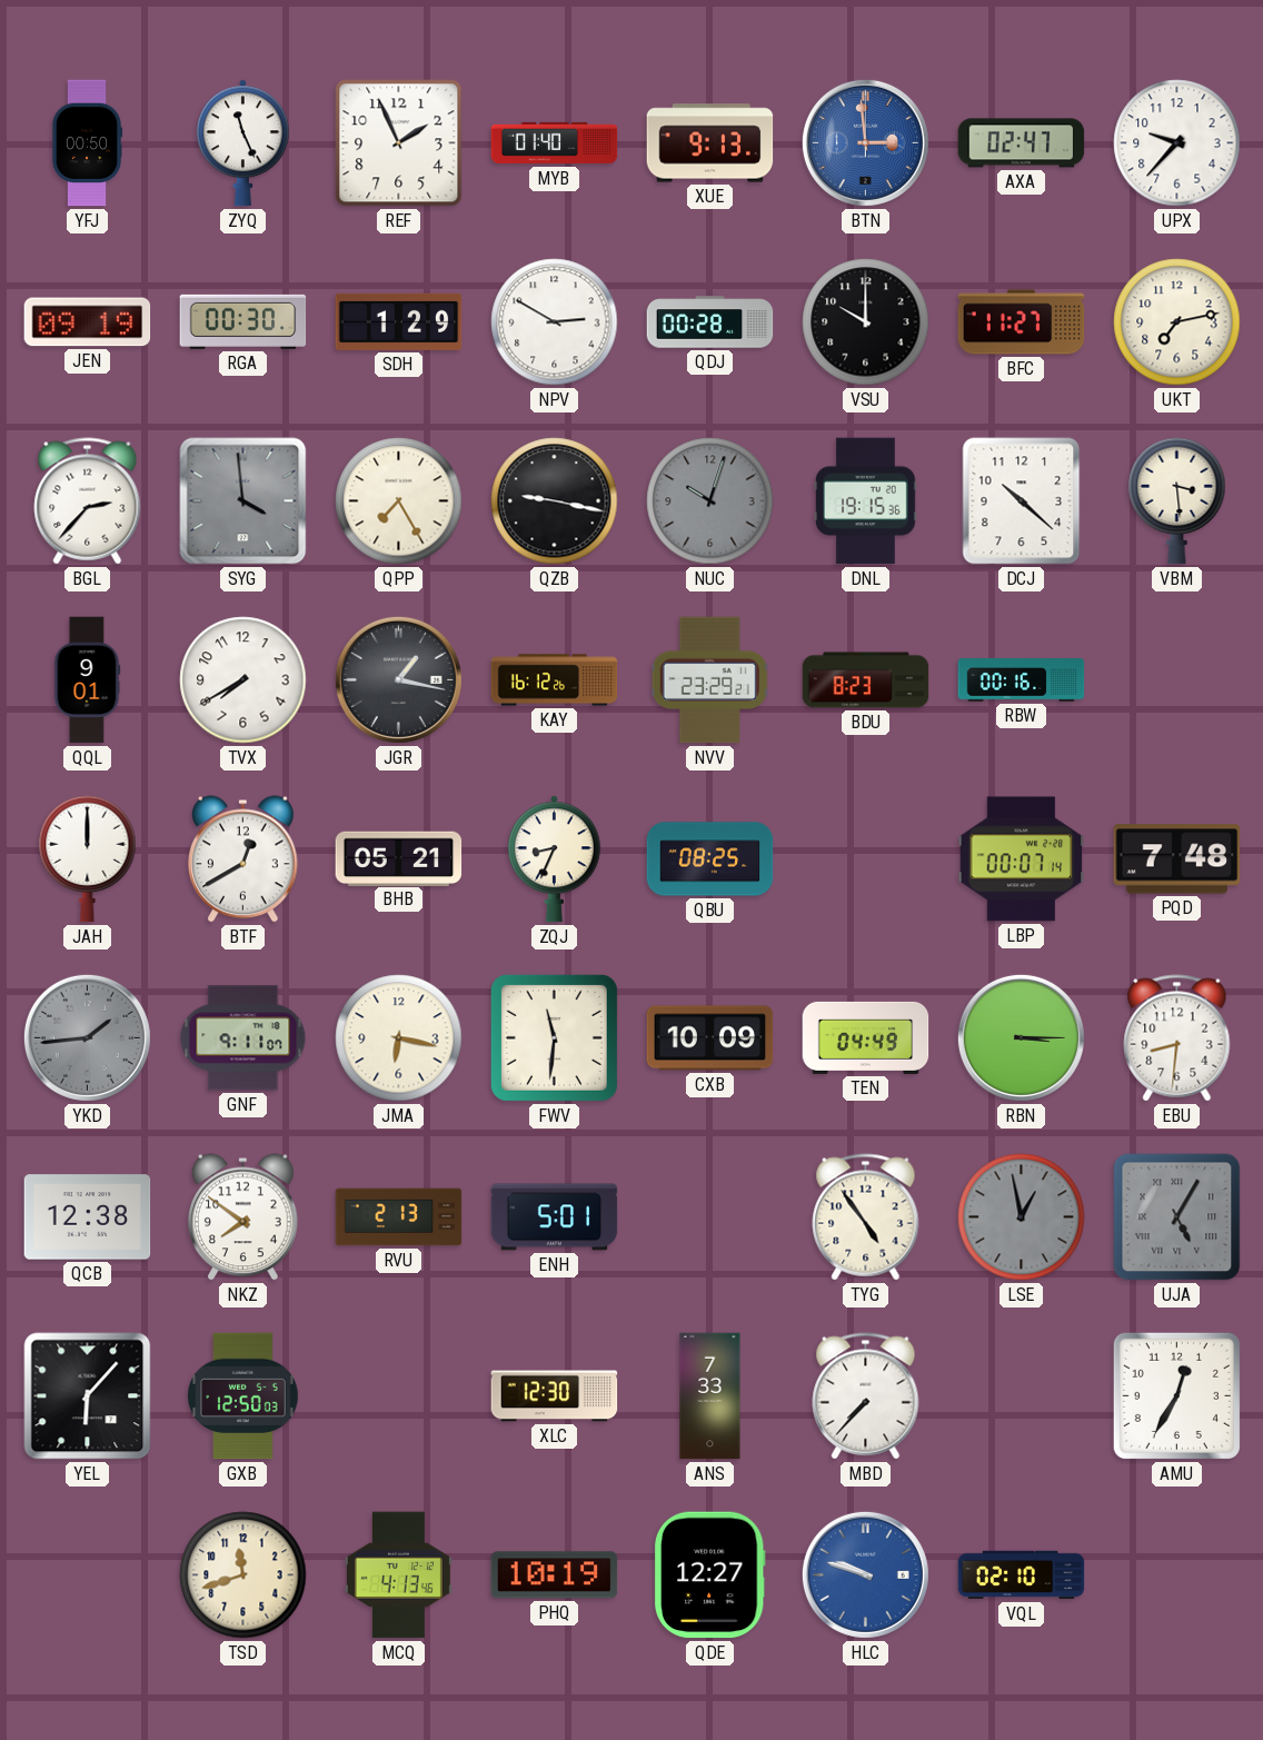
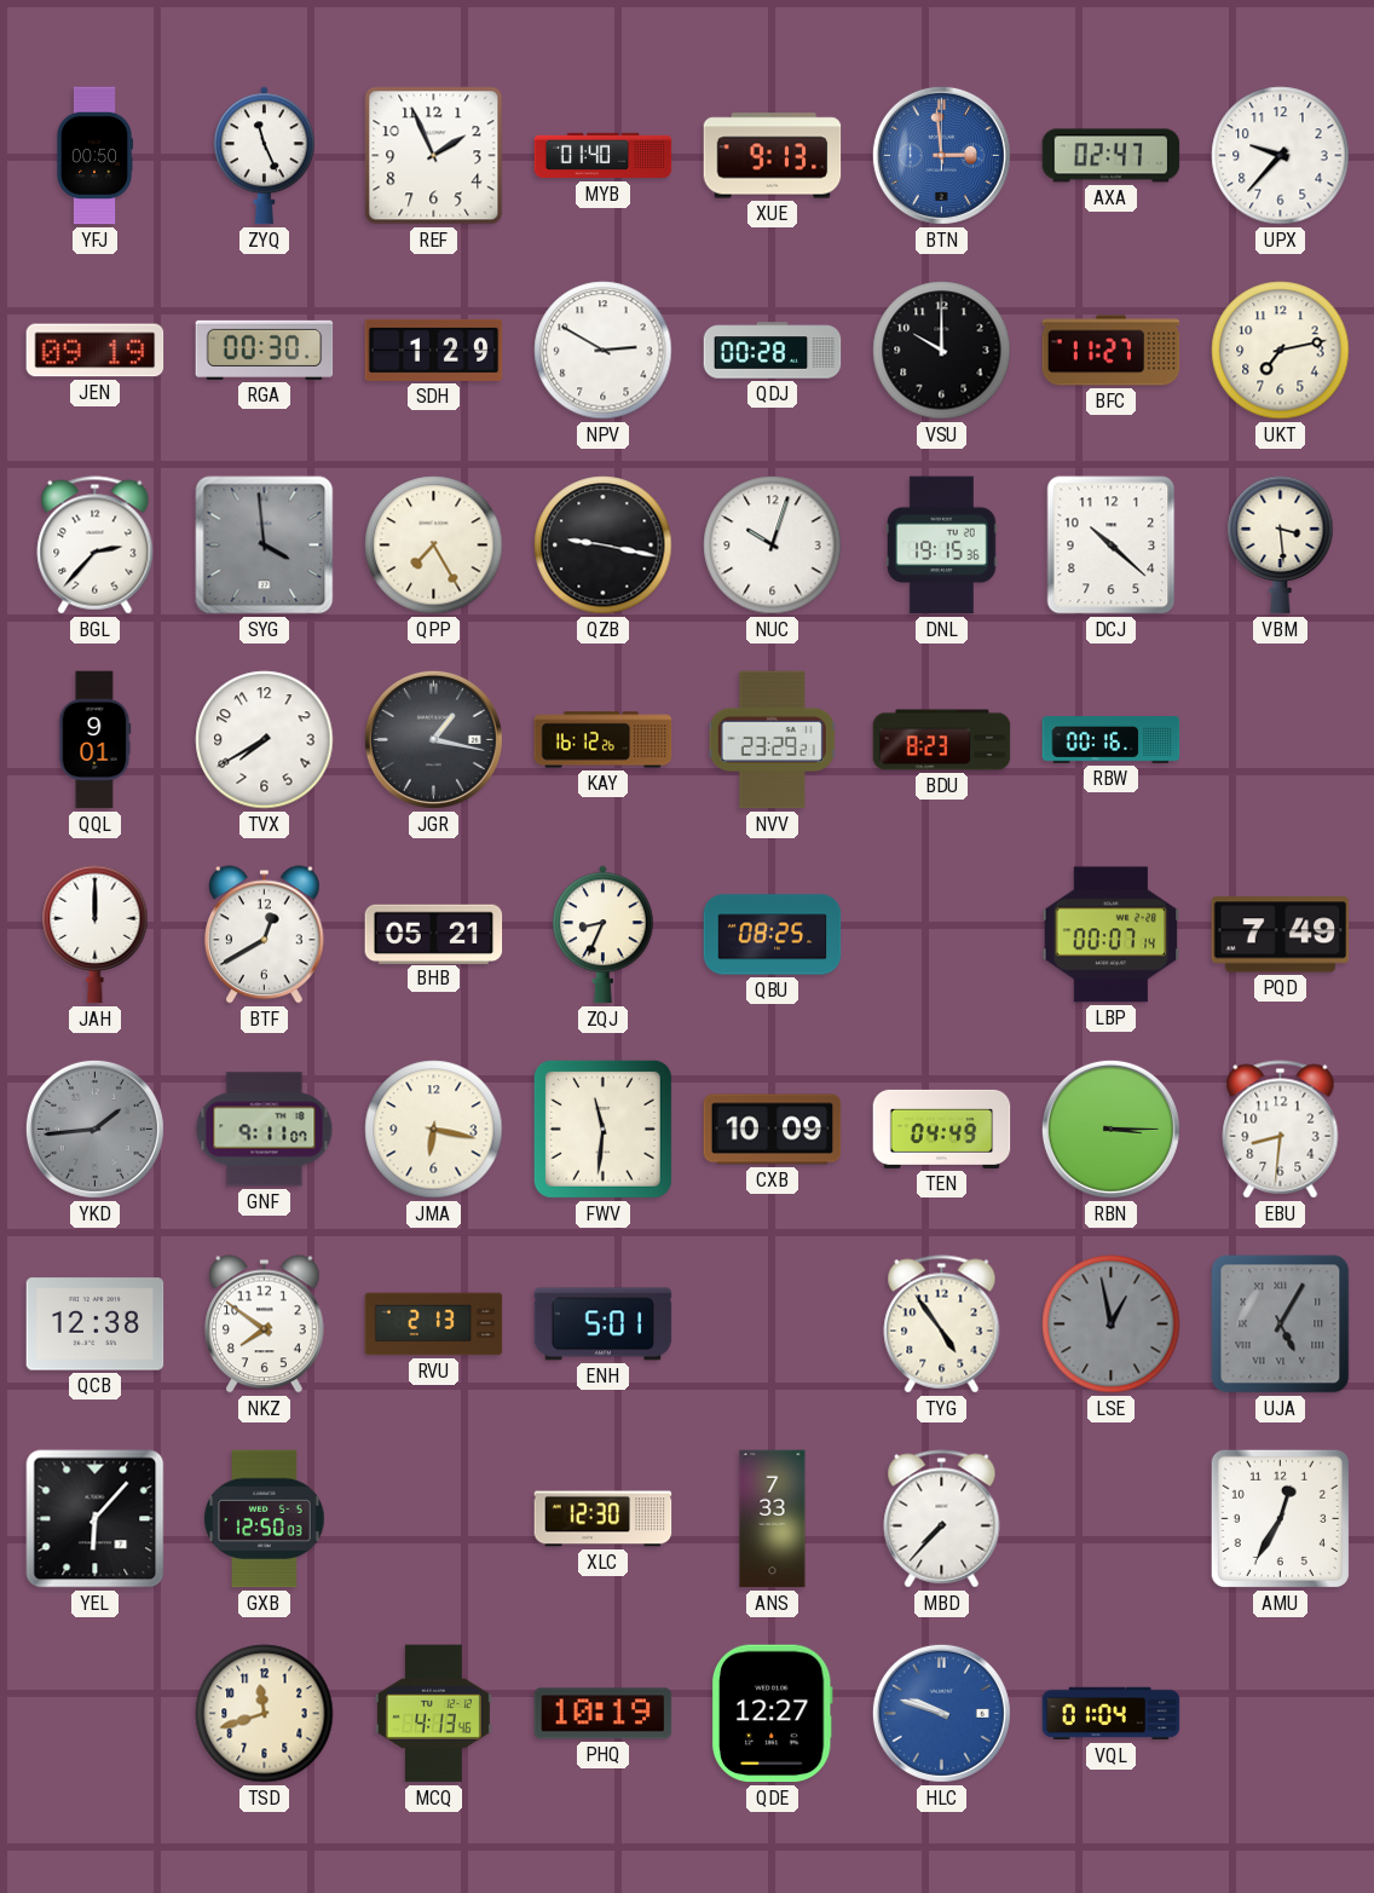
NUC dial: grey -> white (773, 546)
PQD: 7:48 -> 7:49 (1281, 935)
VQL: 02:10 -> 01:04 (1112, 1714)
